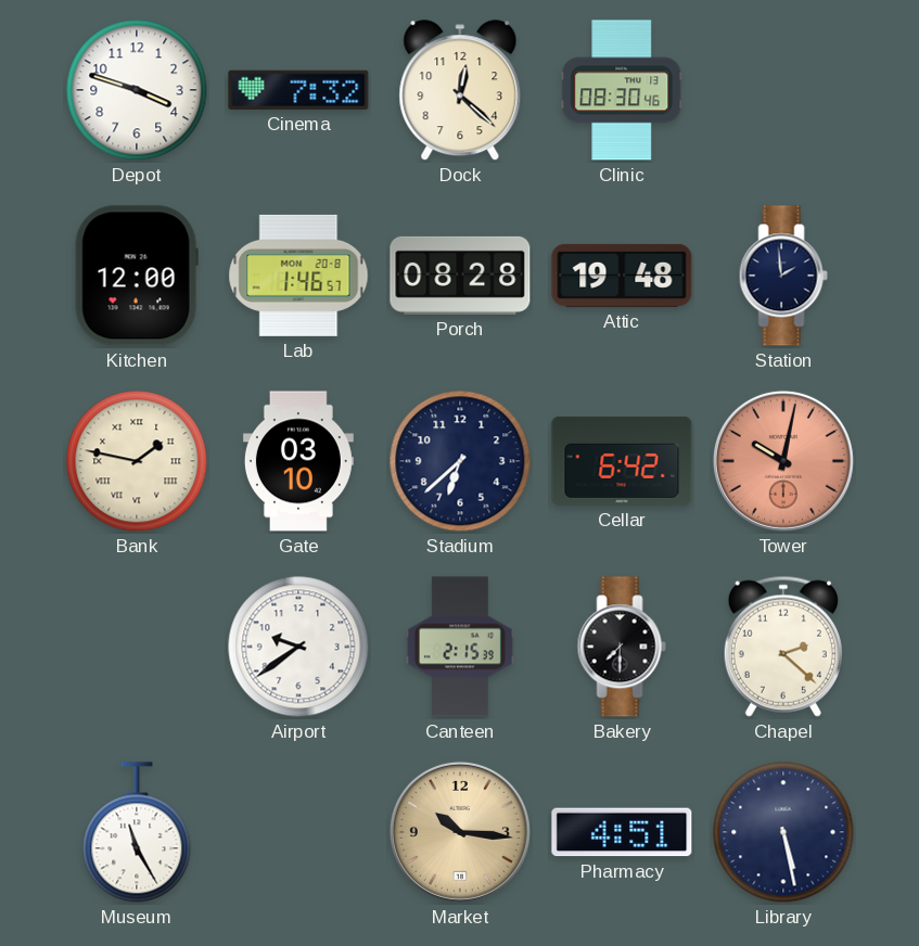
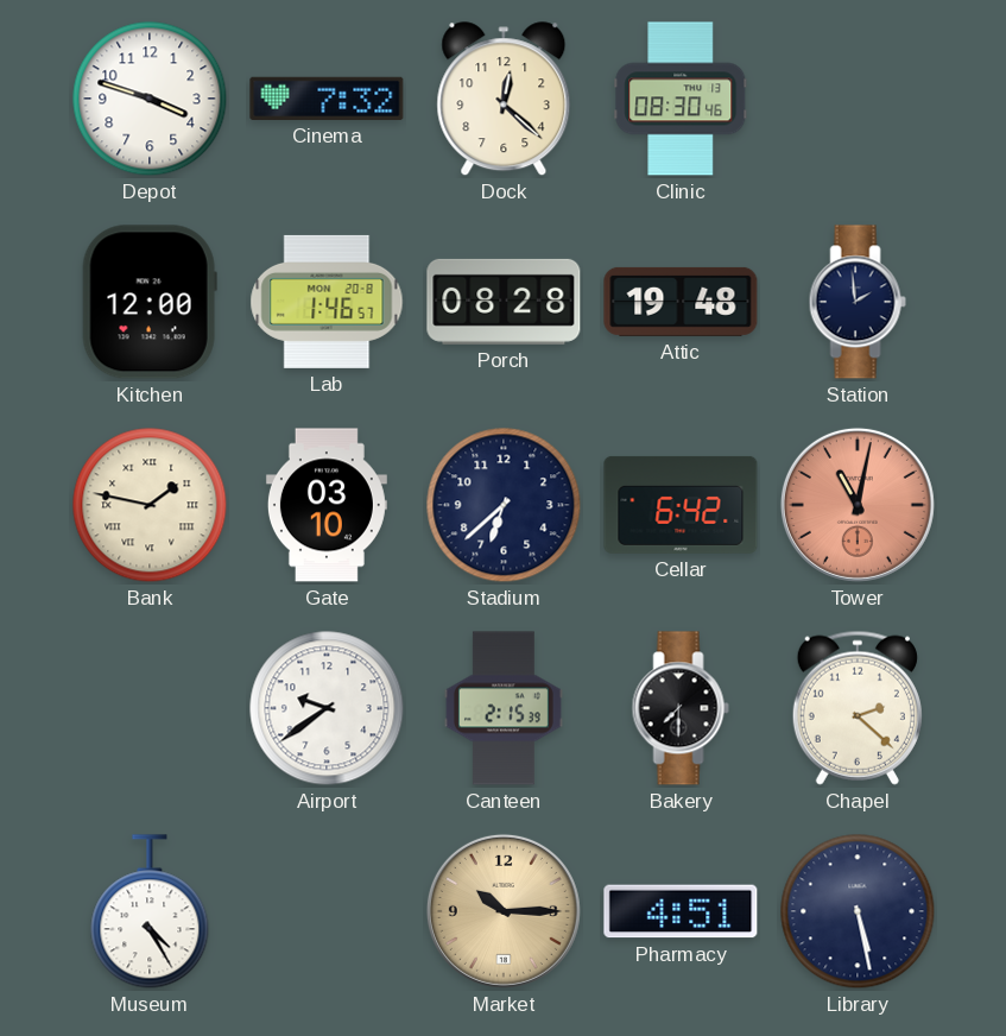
Tower: 10:02 -> 11:02 (858, 505)
Museum: 11:25 -> 4:25 (150, 911)
Market: 10:16 -> 10:15 (504, 911)
